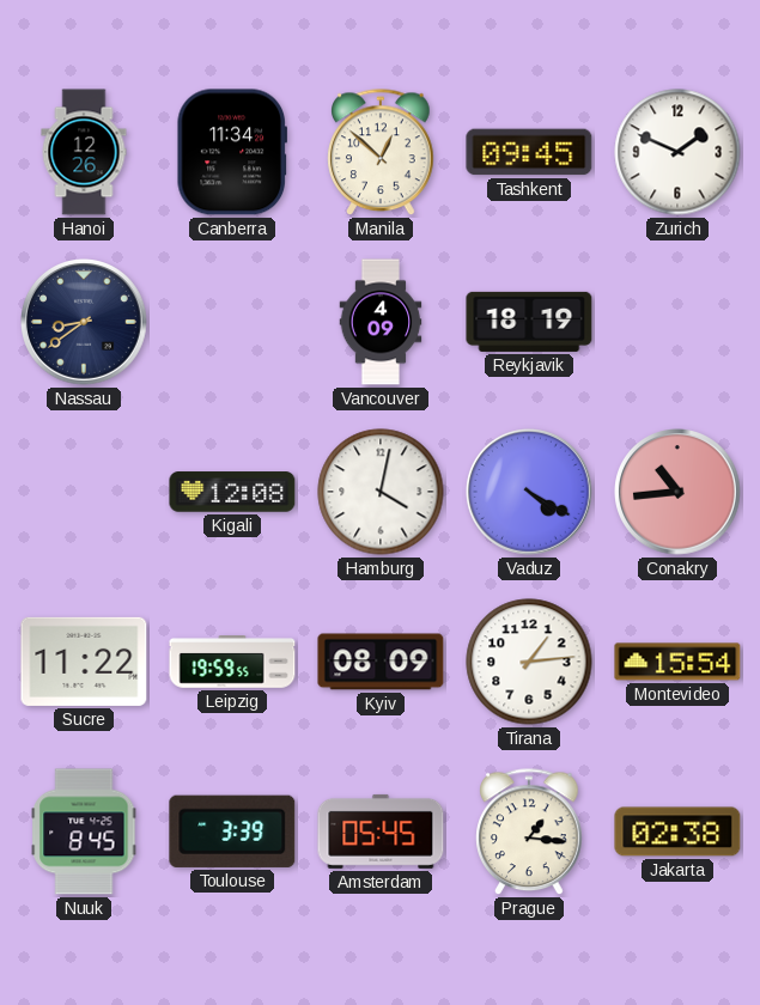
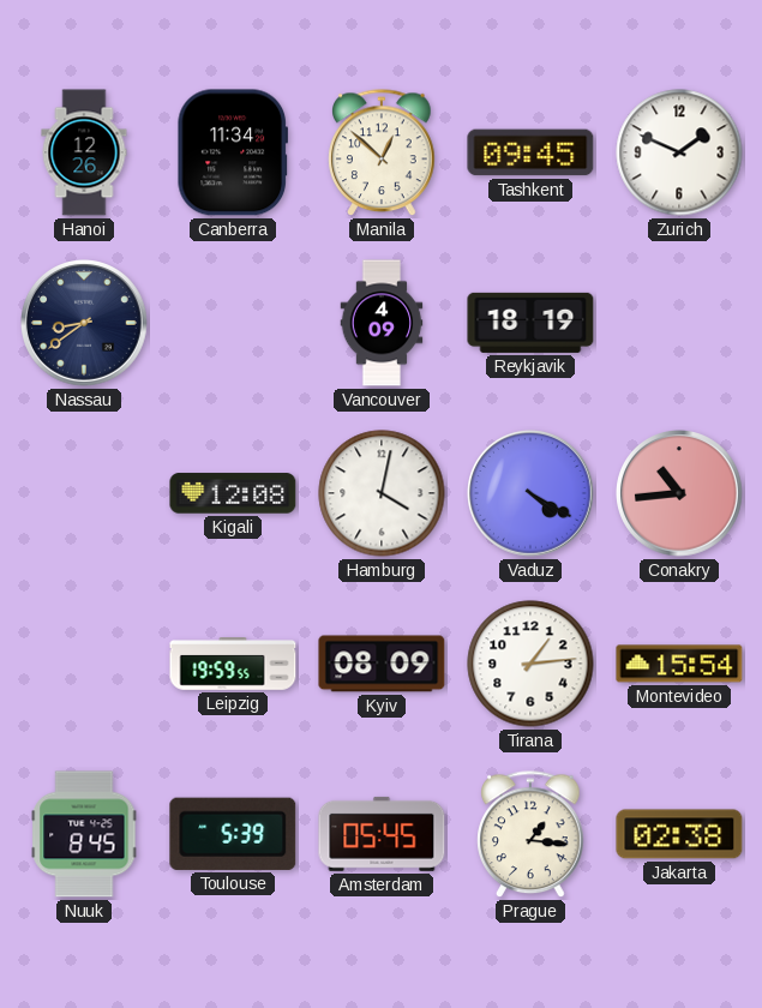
Sucre: 11:22 -> none (84, 662)
Toulouse: 3:39 -> 5:39 (233, 834)
